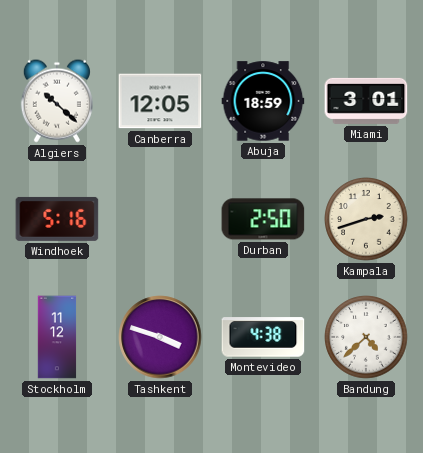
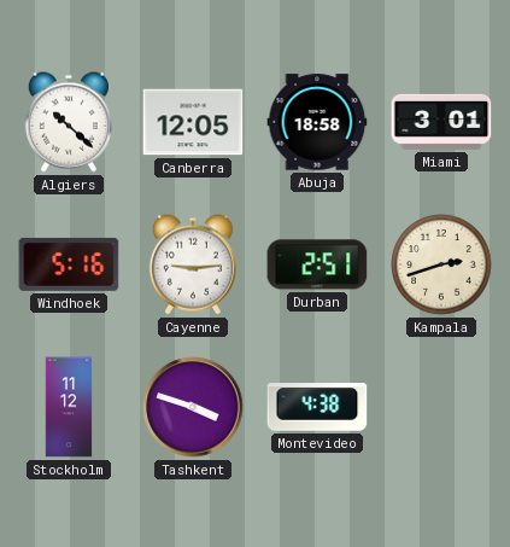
Abuja: 18:59 -> 18:58 (317, 122)
Cayenne: none -> 9:14 (193, 264)
Durban: 2:50 -> 2:51 (317, 264)
Bandung: 4:38 -> none (366, 337)
